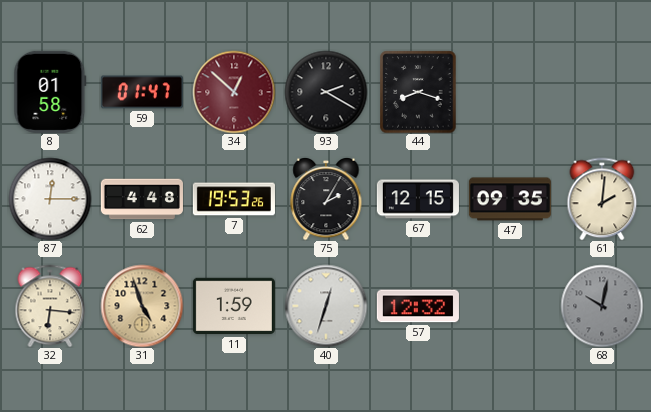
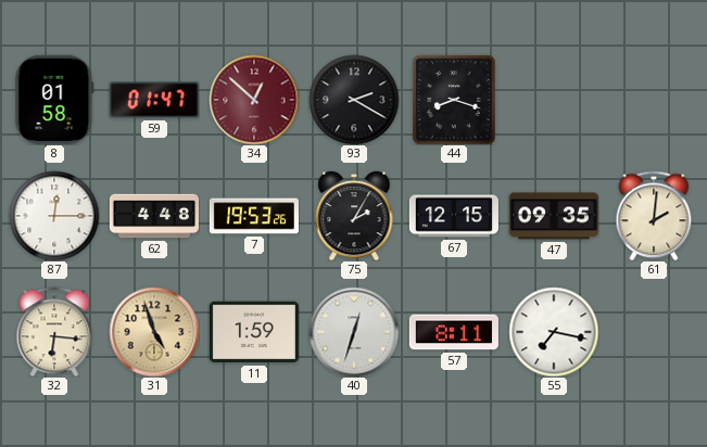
57: 12:32 -> 8:11 (454, 332)
55: none -> 7:17 (554, 332)
68: 10:02 -> none (602, 306)
